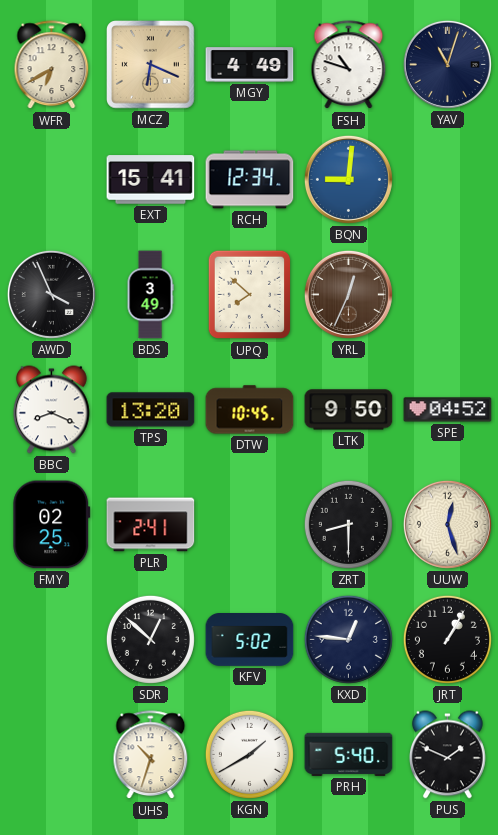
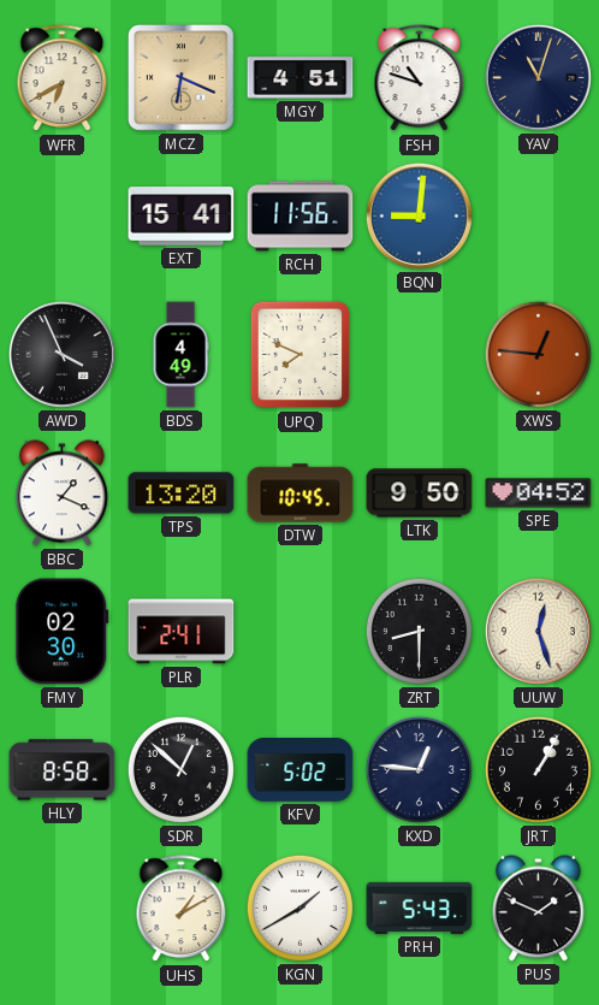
MGY: 4:49 -> 4:51 (301, 78)
RCH: 12:34 -> 11:56 (301, 217)
BDS: 3:49 -> 4:49 (180, 355)
UPQ: 7:52 -> 7:49 (299, 355)
YRL: 12:34 -> none (348, 294)
XWS: none -> 12:46 (538, 354)
BBC: 8:19 -> 1:19 (63, 493)
FMY: 02:25 -> 02:30 (63, 632)
HLY: none -> 8:58 (63, 770)
UHS: 10:33 -> 1:10 (182, 909)
PRH: 5:40 -> 5:43 (420, 908)
